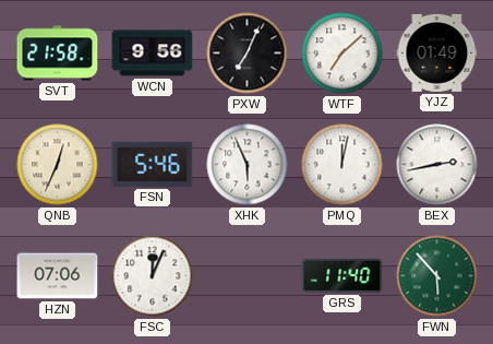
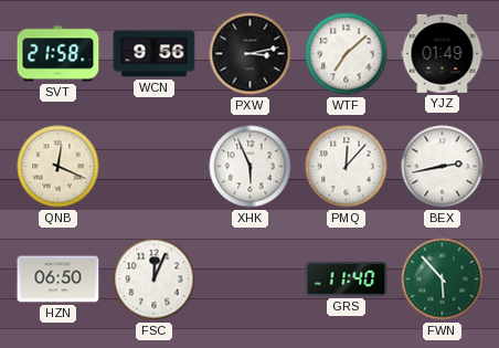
PXW: 7:04 -> 3:13 (251, 54)
QNB: 12:34 -> 12:19 (59, 167)
FSN: 5:46 -> none (153, 164)
PMQ: 12:02 -> 12:07 (347, 167)
HZN: 07:06 -> 06:50 (59, 280)
